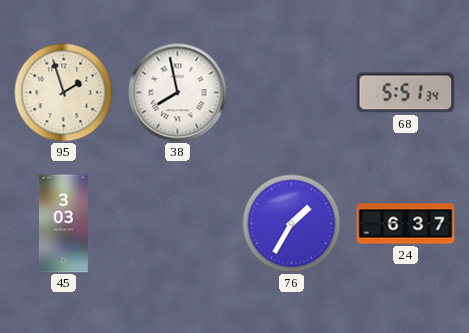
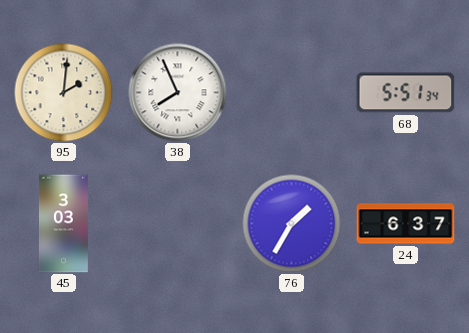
95: 1:57 -> 2:01 (64, 93)
38: 7:58 -> 7:56 (178, 93)
